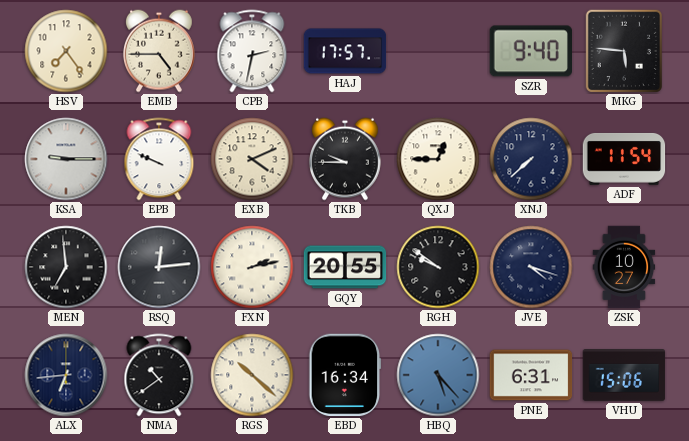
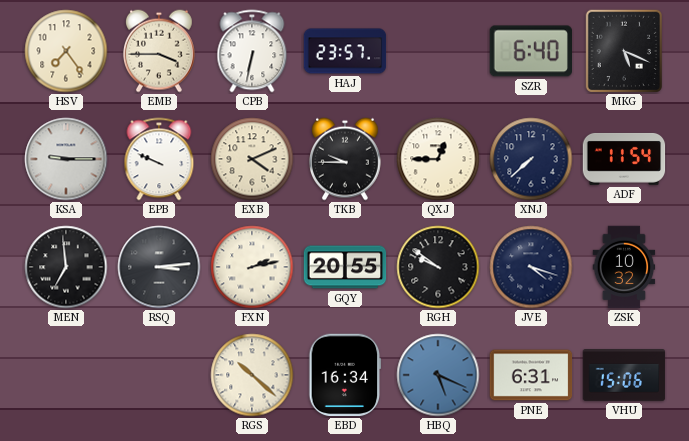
EMB: 4:45 -> 3:45 (159, 51)
CPB: 2:32 -> 6:32 (252, 51)
HAJ: 17:57 -> 23:57 (345, 51)
SZR: 9:40 -> 6:40 (530, 51)
MKG: 5:46 -> 5:19 (623, 50)
RSQ: 12:14 -> 3:14 (159, 267)
ZSK: 10:27 -> 10:32 (624, 267)
ALX: 6:44 -> none (66, 375)
NMA: 10:39 -> none (159, 375)
HBQ: 5:23 -> 5:19 (438, 375)
